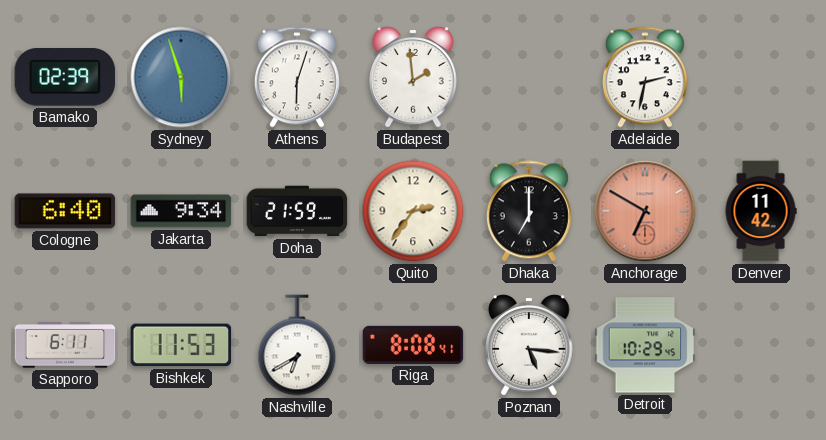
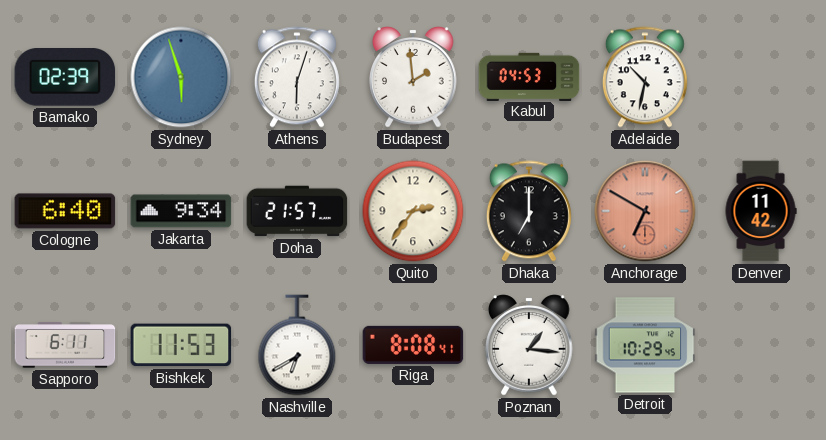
Kabul: none -> 04:53 (529, 76)
Adelaide: 2:32 -> 10:32 (645, 77)
Doha: 21:59 -> 21:57 (297, 211)
Poznan: 5:16 -> 1:16 (529, 345)
